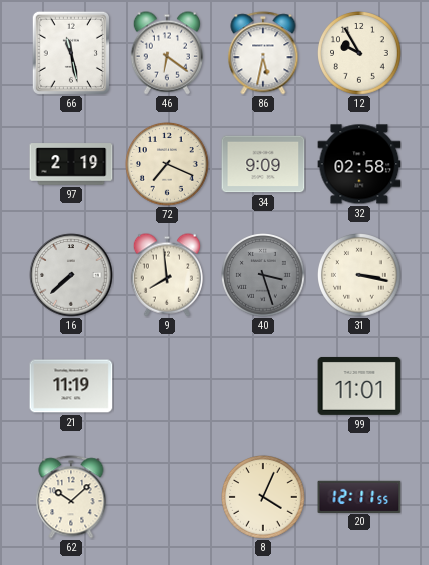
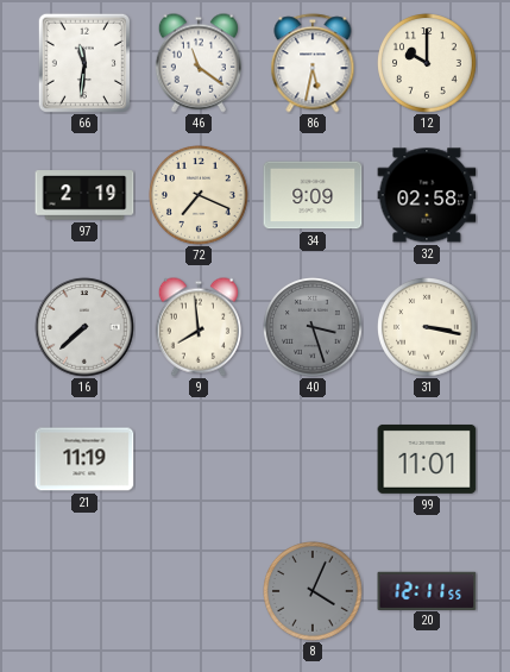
66: 11:28 -> 11:31 (84, 62)
46: 6:21 -> 11:21 (199, 63)
12: 9:55 -> 10:00 (427, 63)
62: 10:08 -> none (71, 497)
8 dial: cream -> grey (313, 591)
